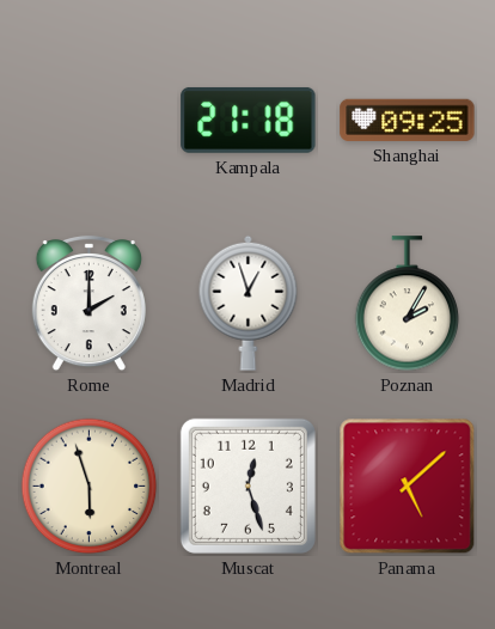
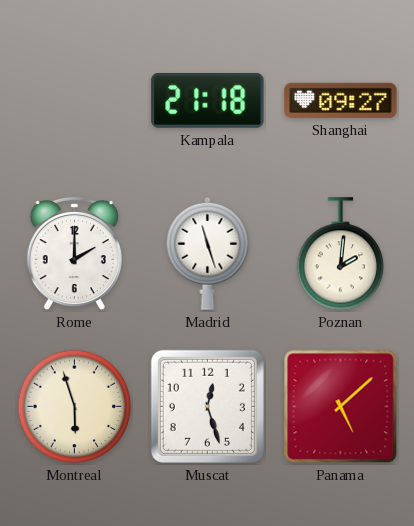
Shanghai: 09:25 -> 09:27 (341, 100)
Madrid: 12:57 -> 11:27 (208, 253)
Poznan: 2:05 -> 2:01 (341, 254)
